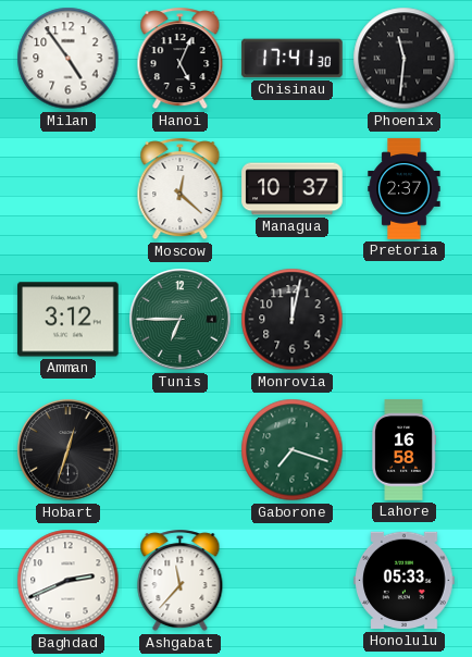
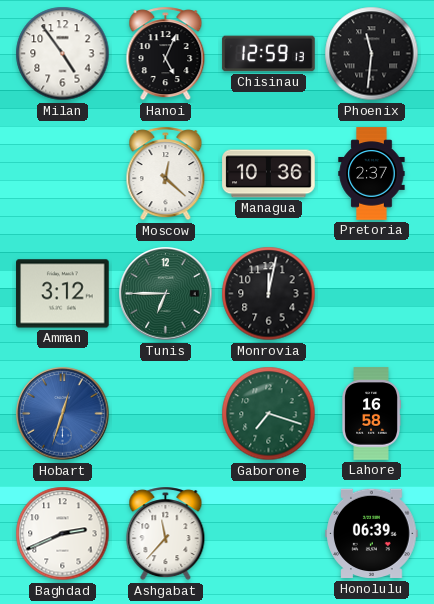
Chisinau: 17:41 -> 12:59 (269, 54)
Managua: 10:37 -> 10:36 (269, 174)
Hobart dial: black -> blue (63, 414)
Honolulu: 05:33 -> 06:39 (372, 534)
